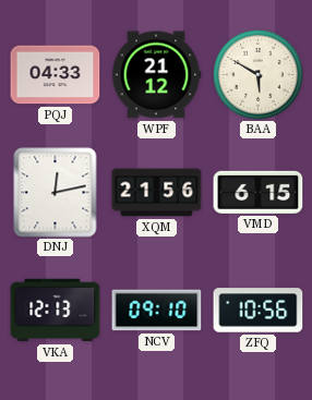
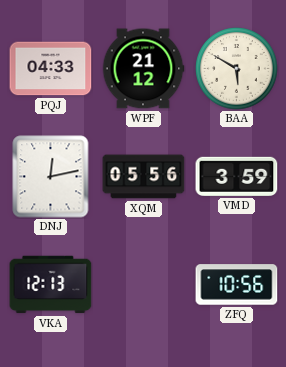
XQM: 21:56 -> 05:56 (144, 177)
VMD: 6:15 -> 3:59 (237, 176)
NCV: 09:10 -> none (157, 311)
